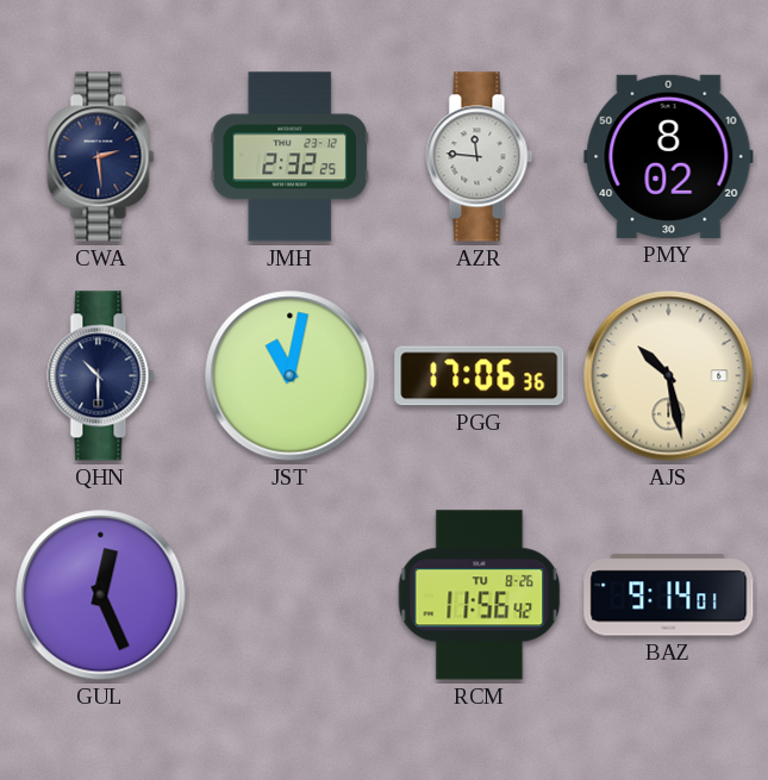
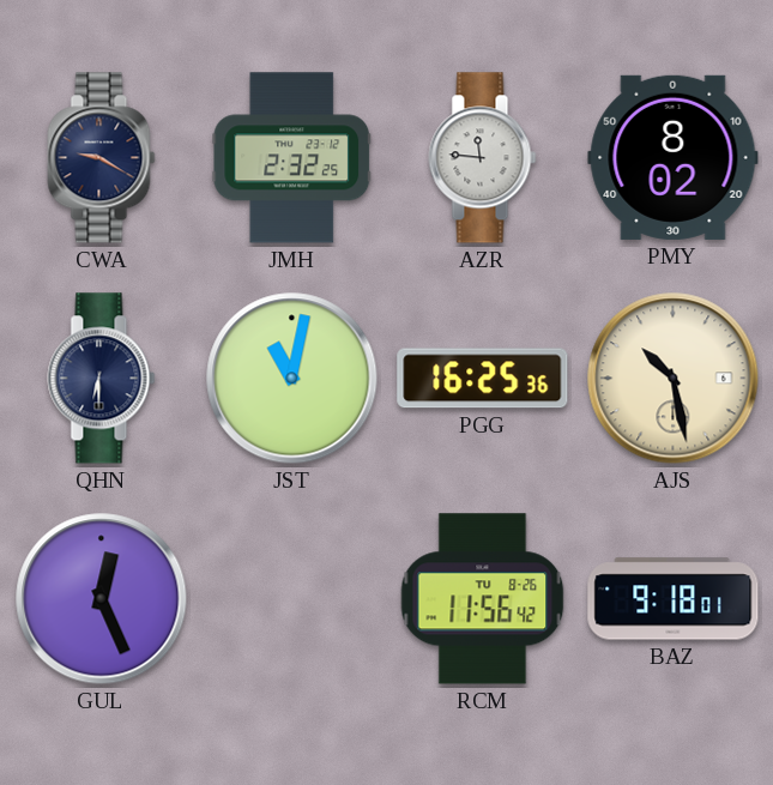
CWA: 2:29 -> 9:20 (102, 158)
QHN: 10:30 -> 6:30 (102, 379)
PGG: 17:06 -> 16:25 (483, 379)
BAZ: 9:14 -> 9:18 (674, 599)
